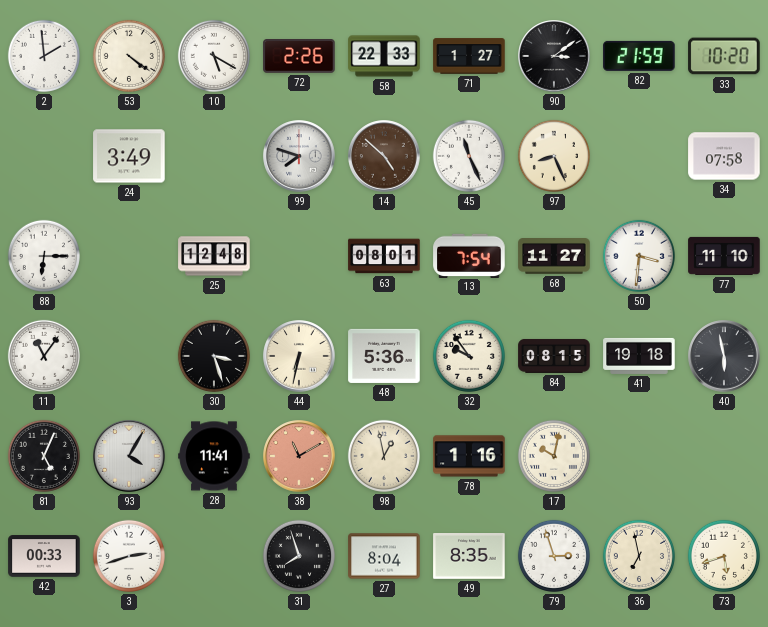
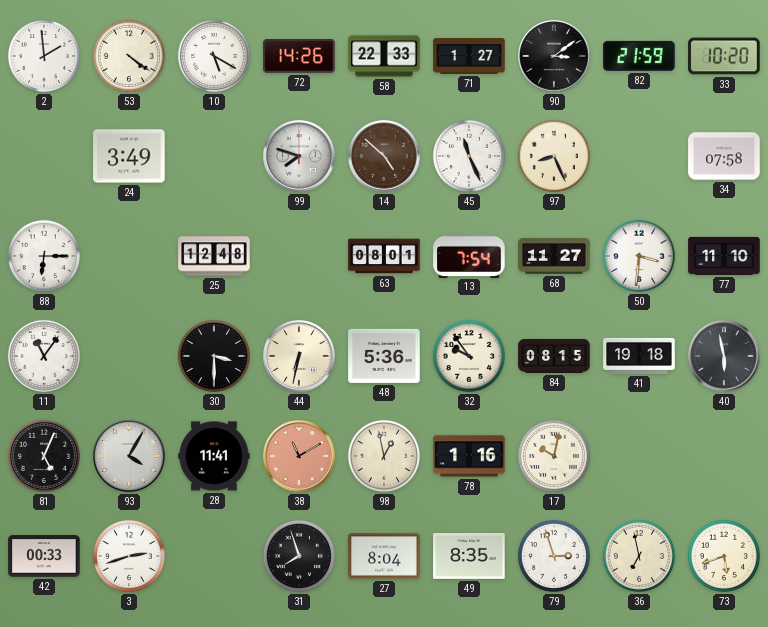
72: 2:26 -> 14:26 (299, 57)
30: 3:27 -> 3:30 (214, 356)
